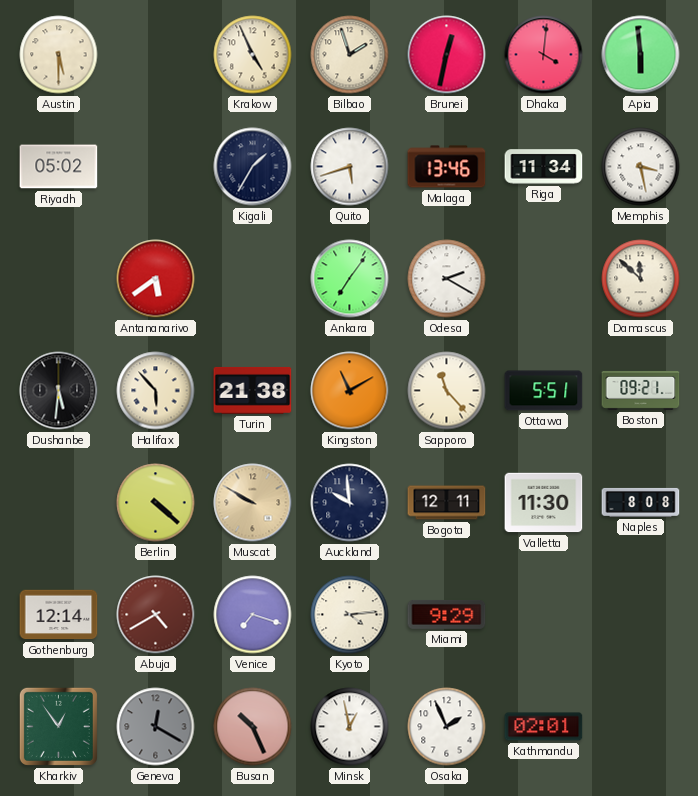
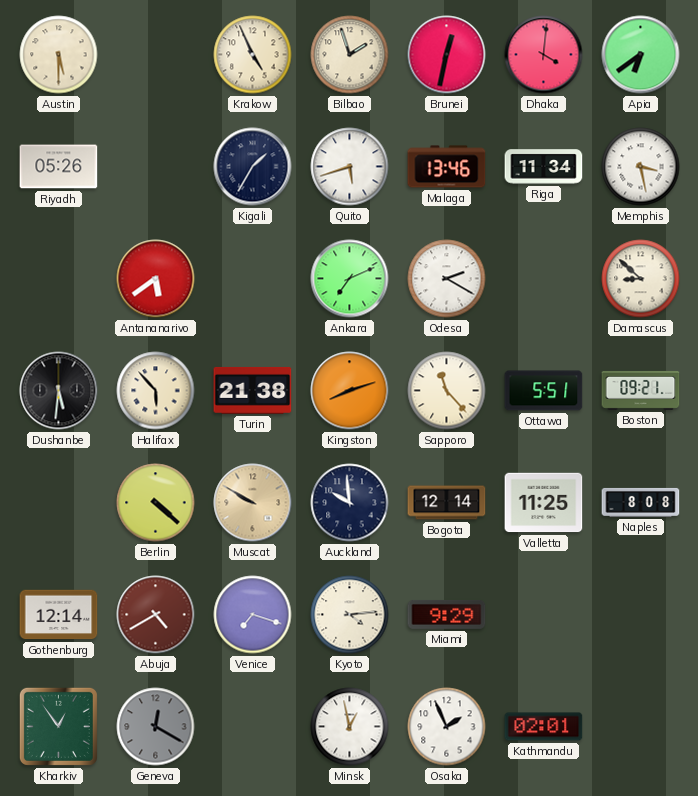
Apia: 5:59 -> 6:39 (641, 55)
Riyadh: 05:02 -> 05:26 (59, 167)
Ankara: 7:06 -> 7:11 (350, 279)
Damascus: 11:52 -> 8:52 (641, 279)
Kingston: 11:10 -> 8:12 (350, 391)
Bogota: 12:11 -> 12:14 (447, 503)
Valletta: 11:30 -> 11:25 (544, 503)
Busan: 10:26 -> none (253, 727)
